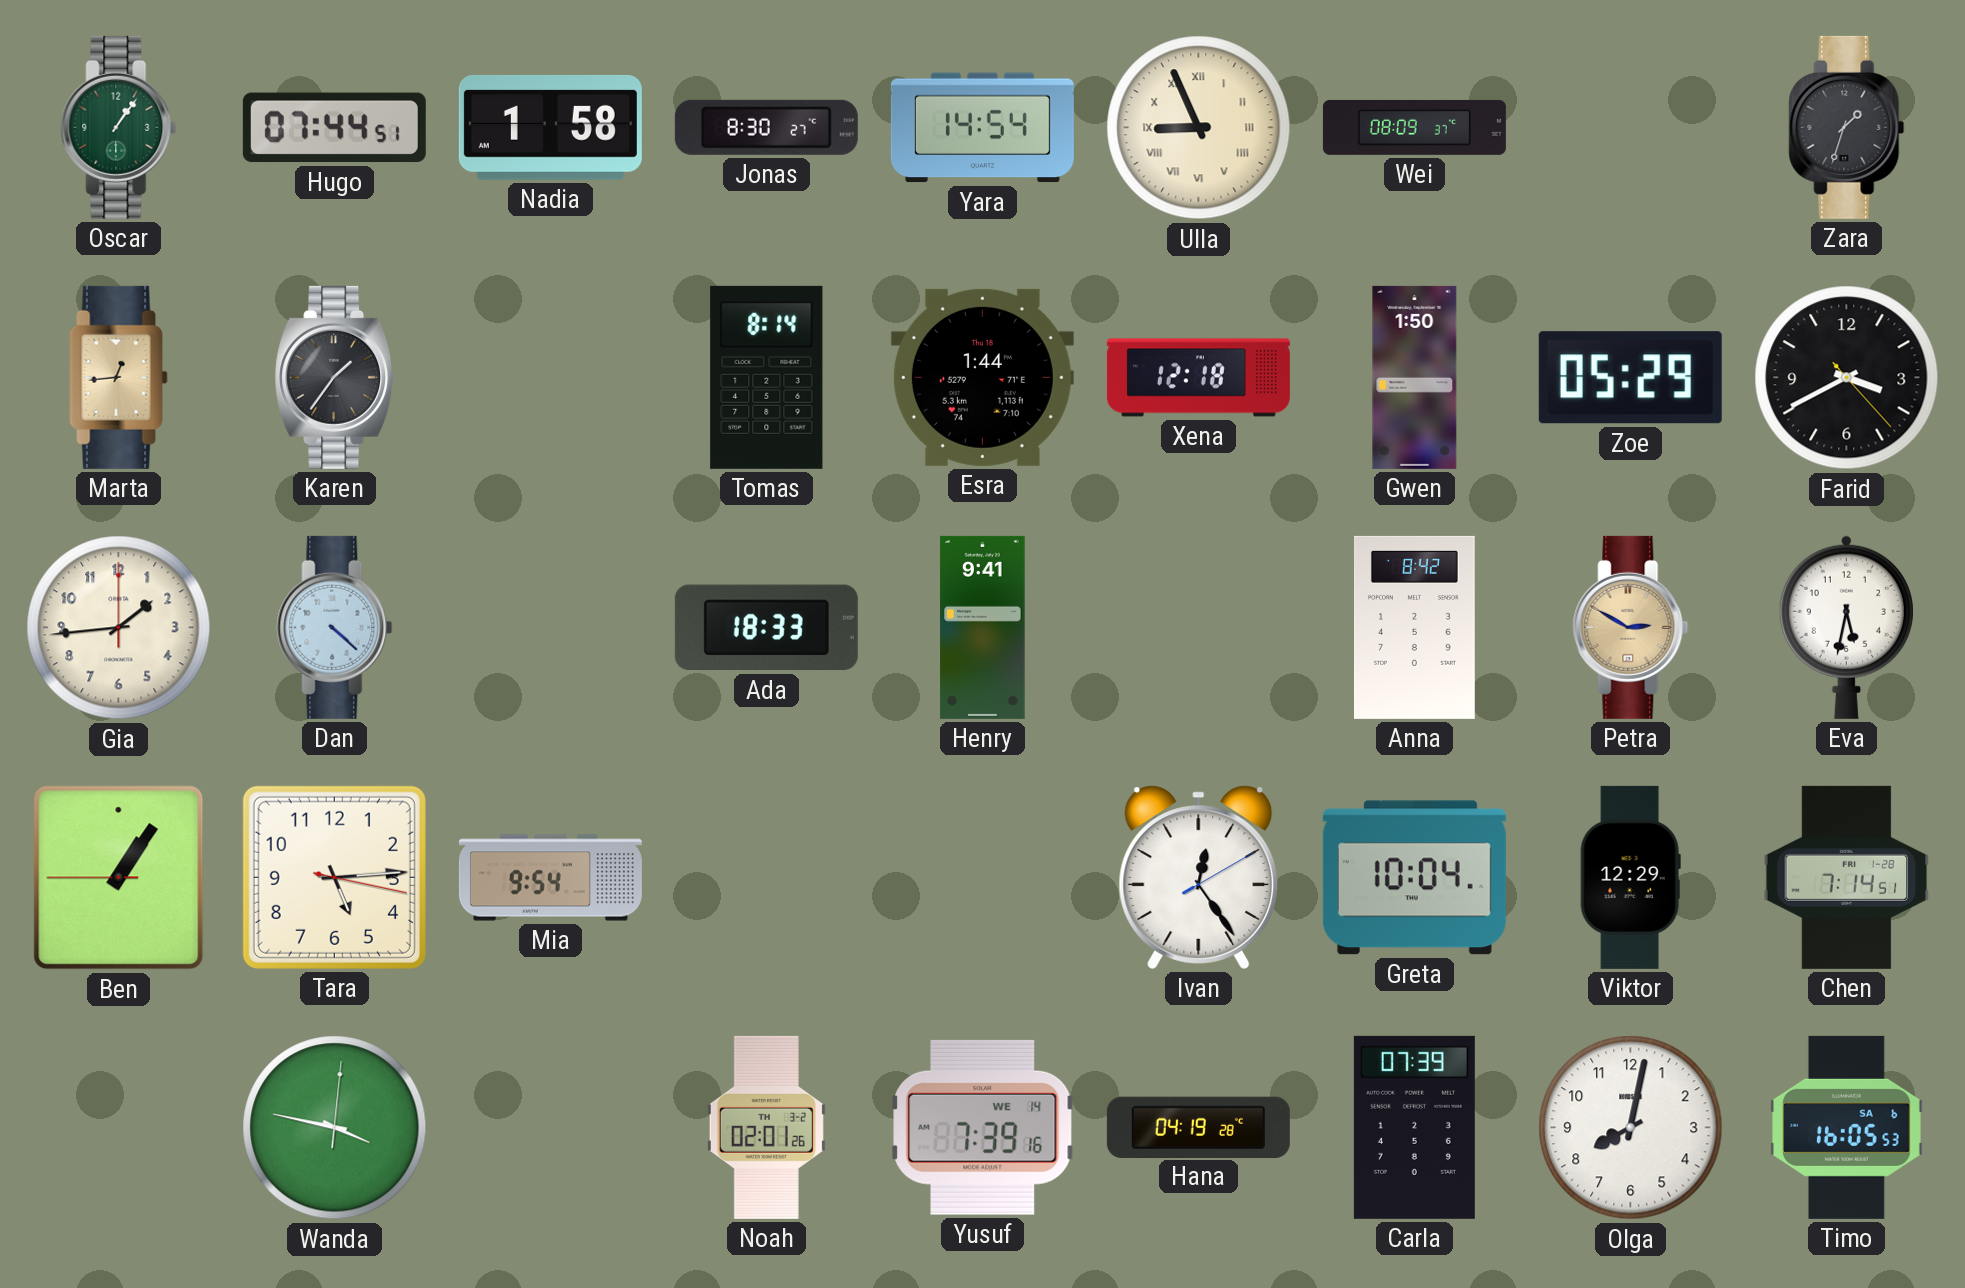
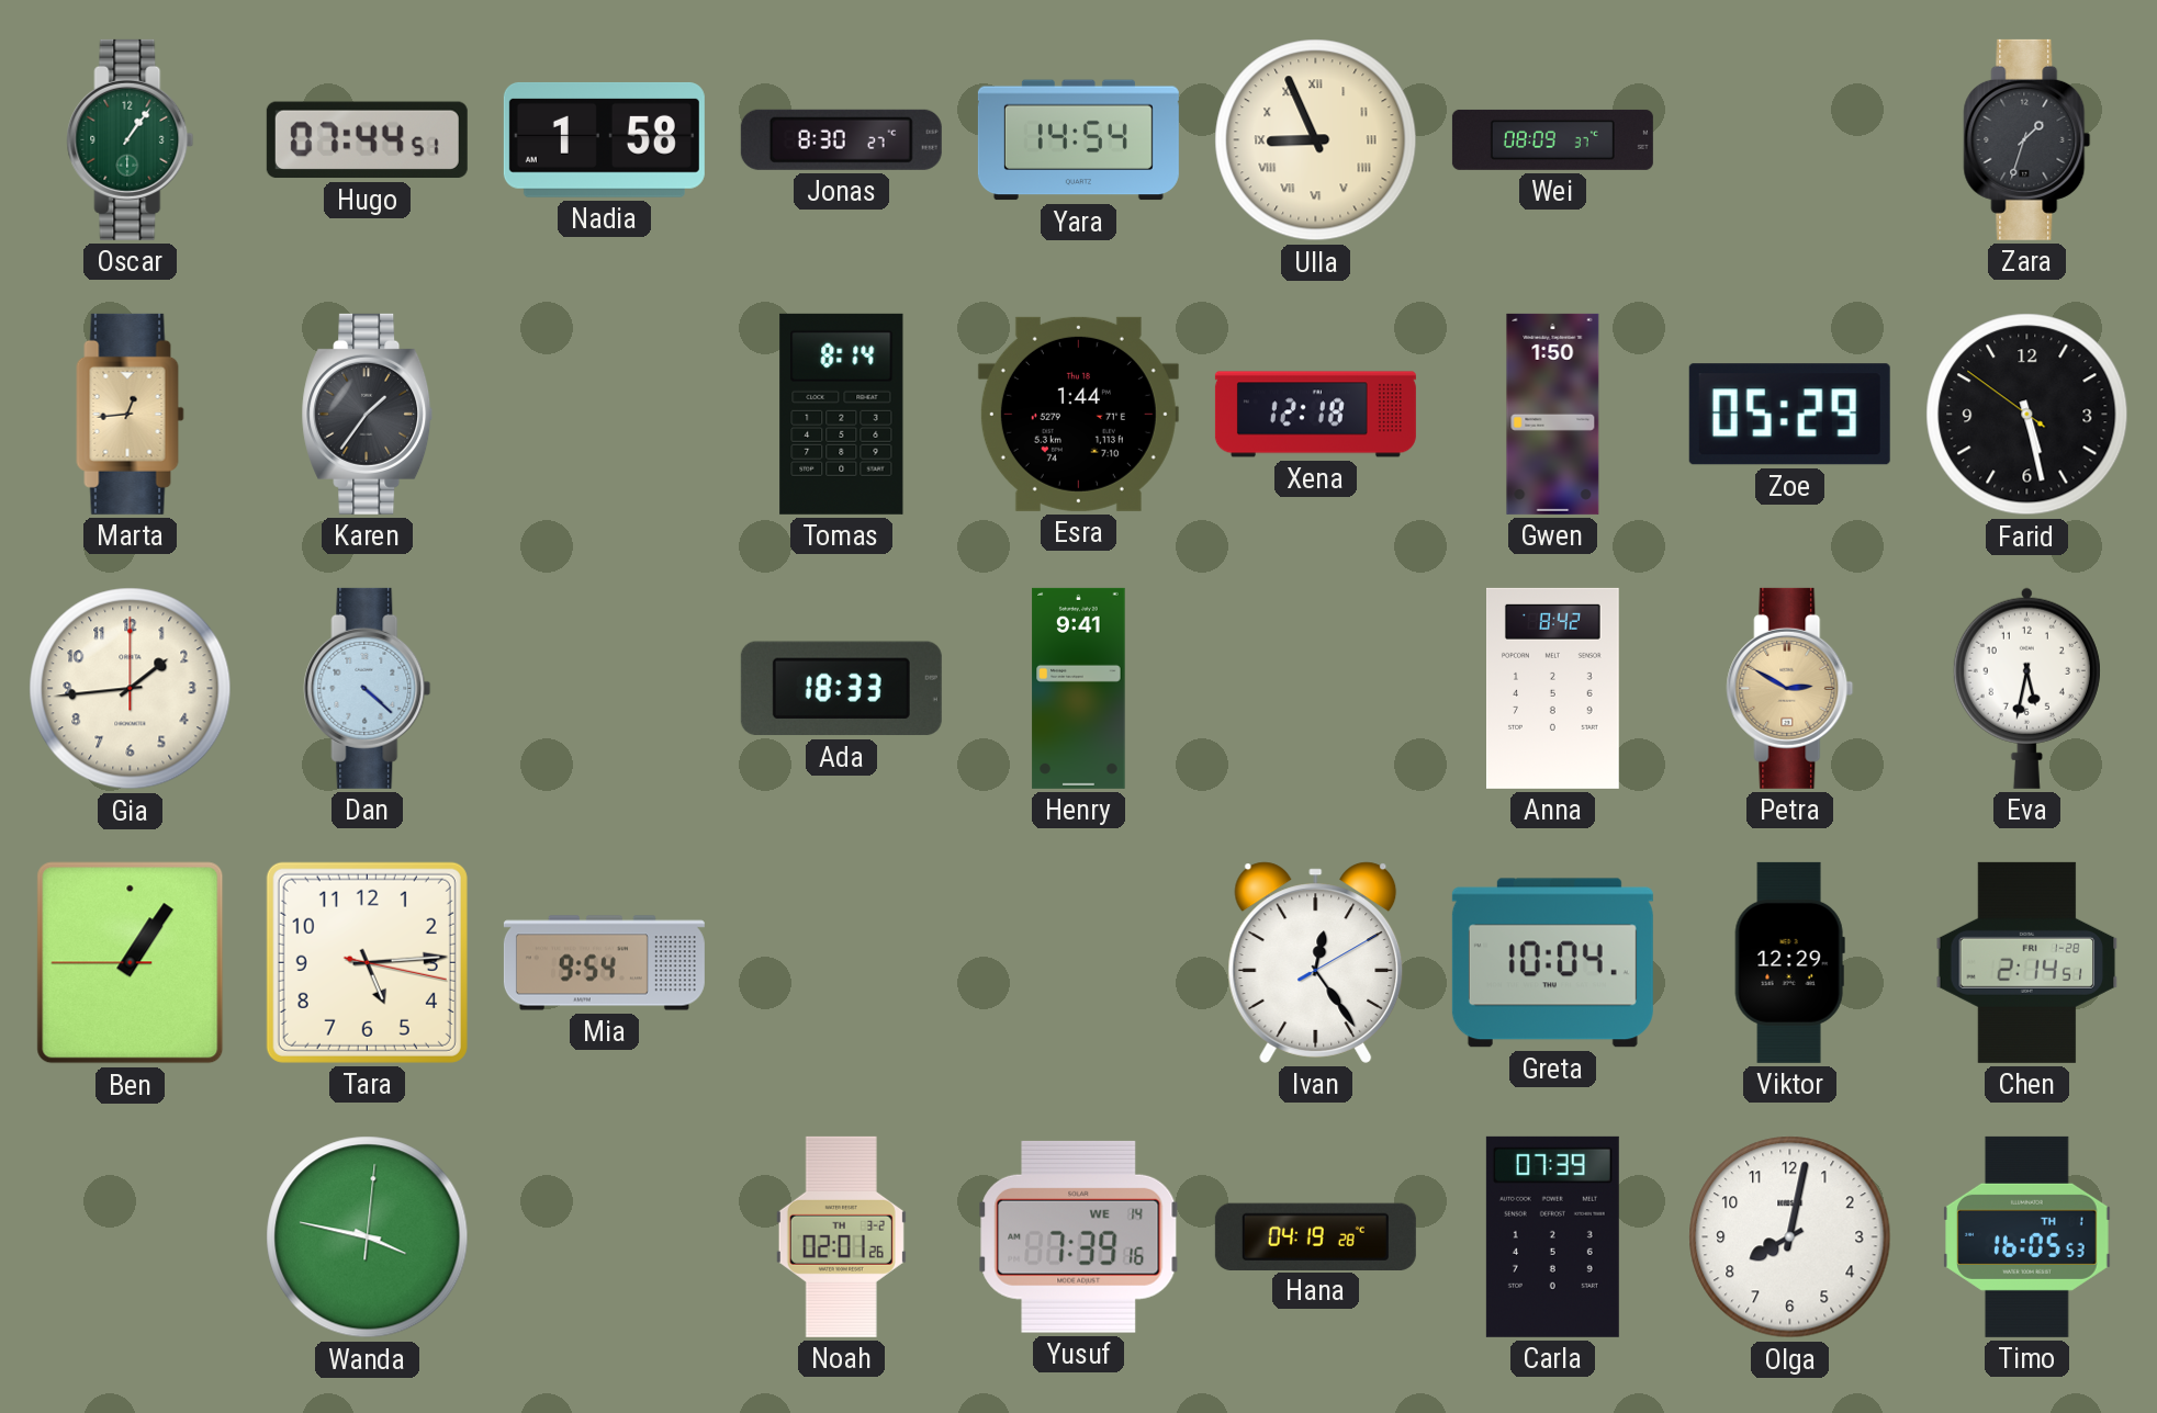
Farid: 3:40 -> 5:27 (2027, 415)
Chen: 7:14 -> 2:14 (2027, 962)
Timo date: SA 6 -> TH 1 (2027, 1236)
